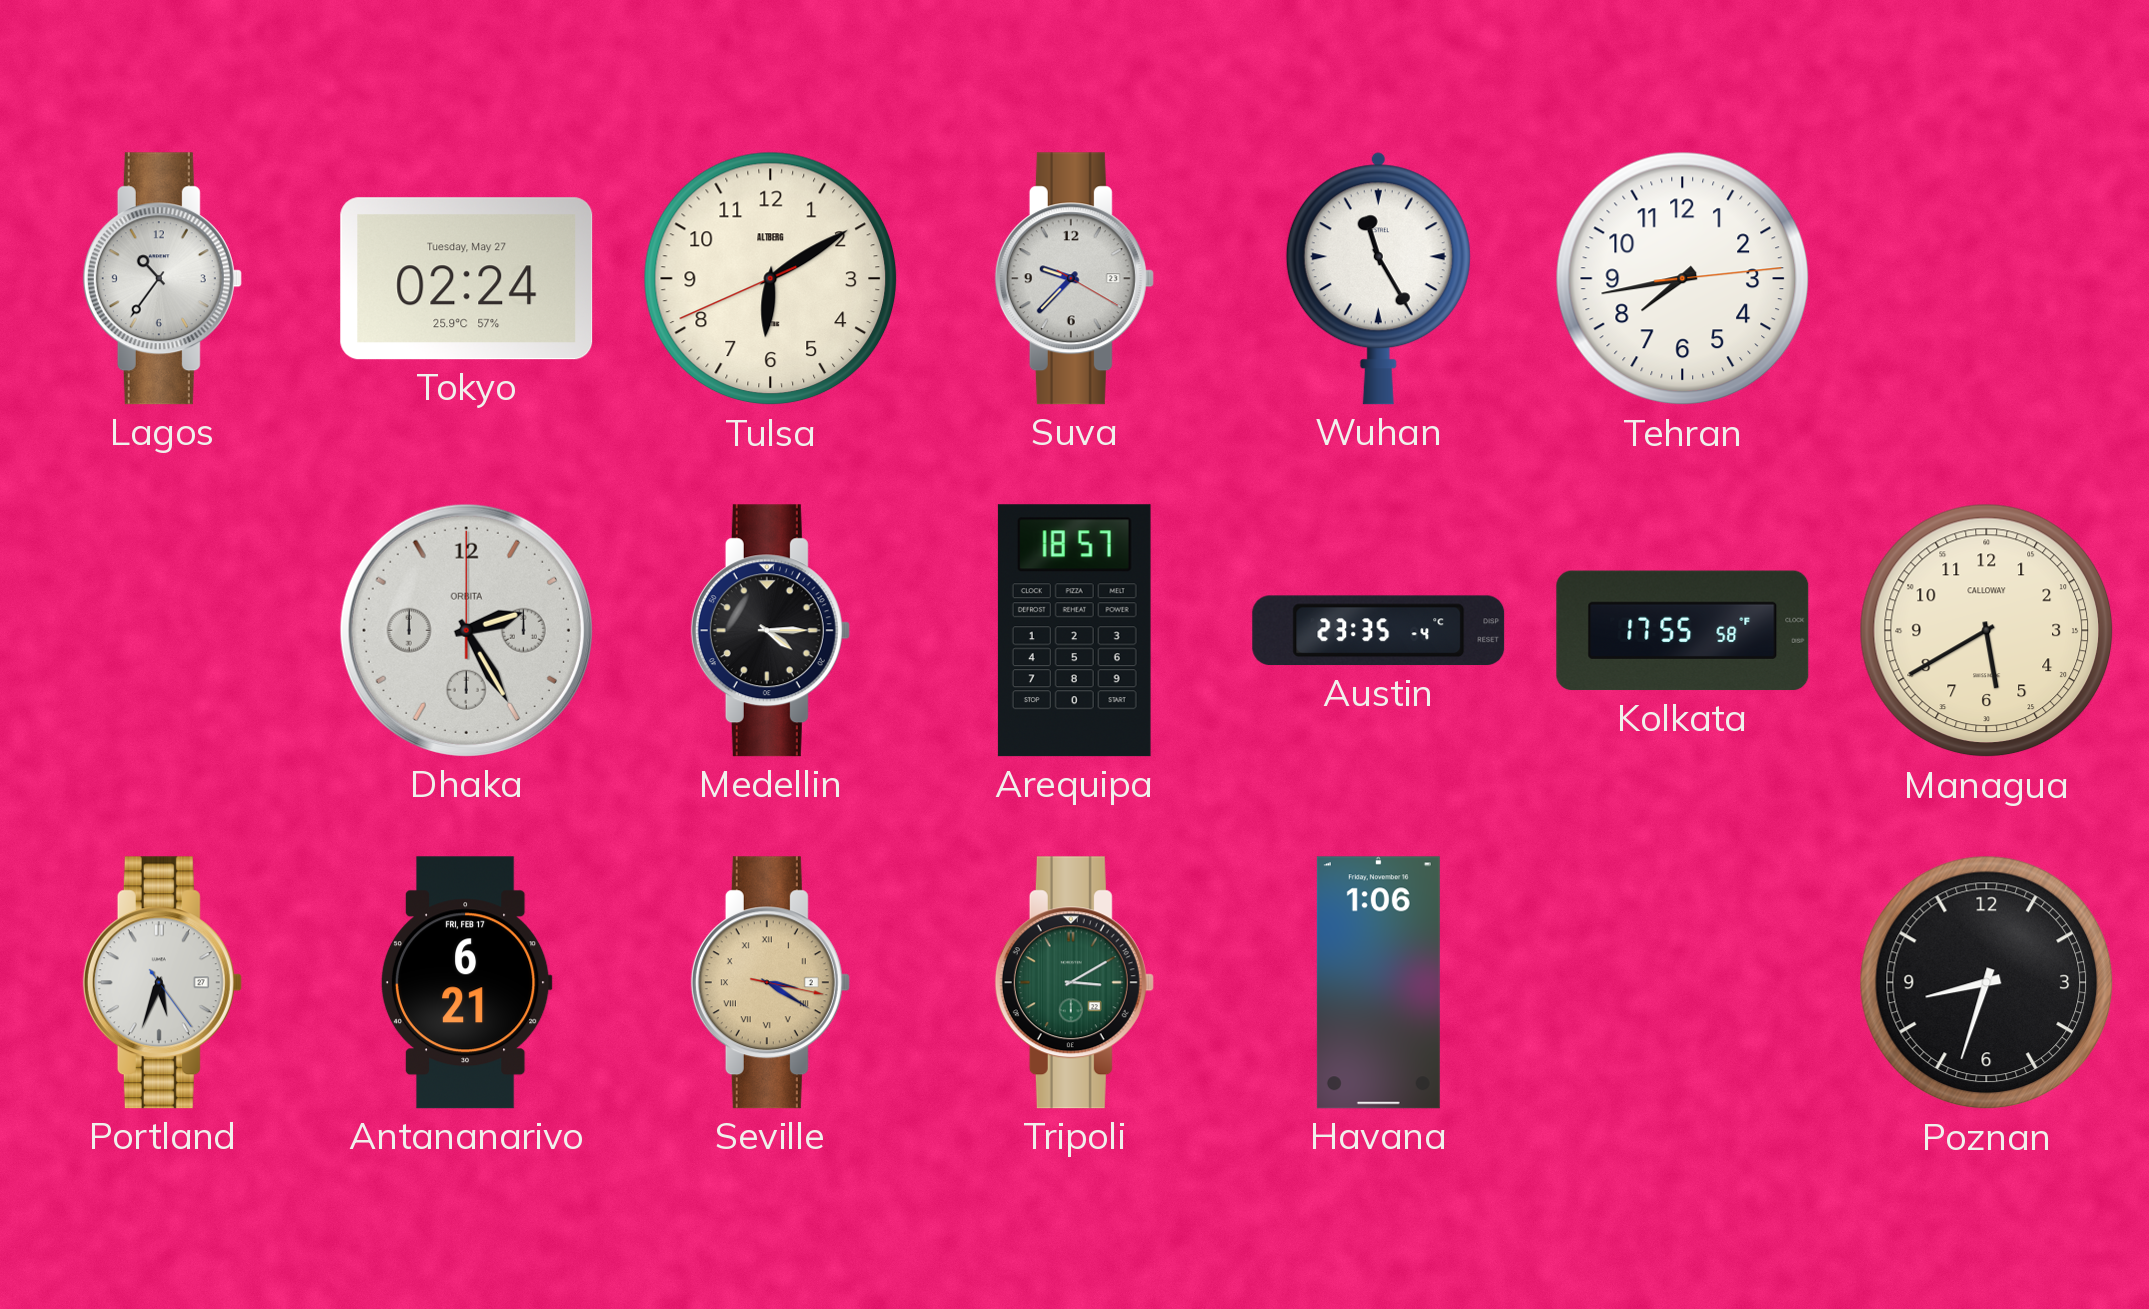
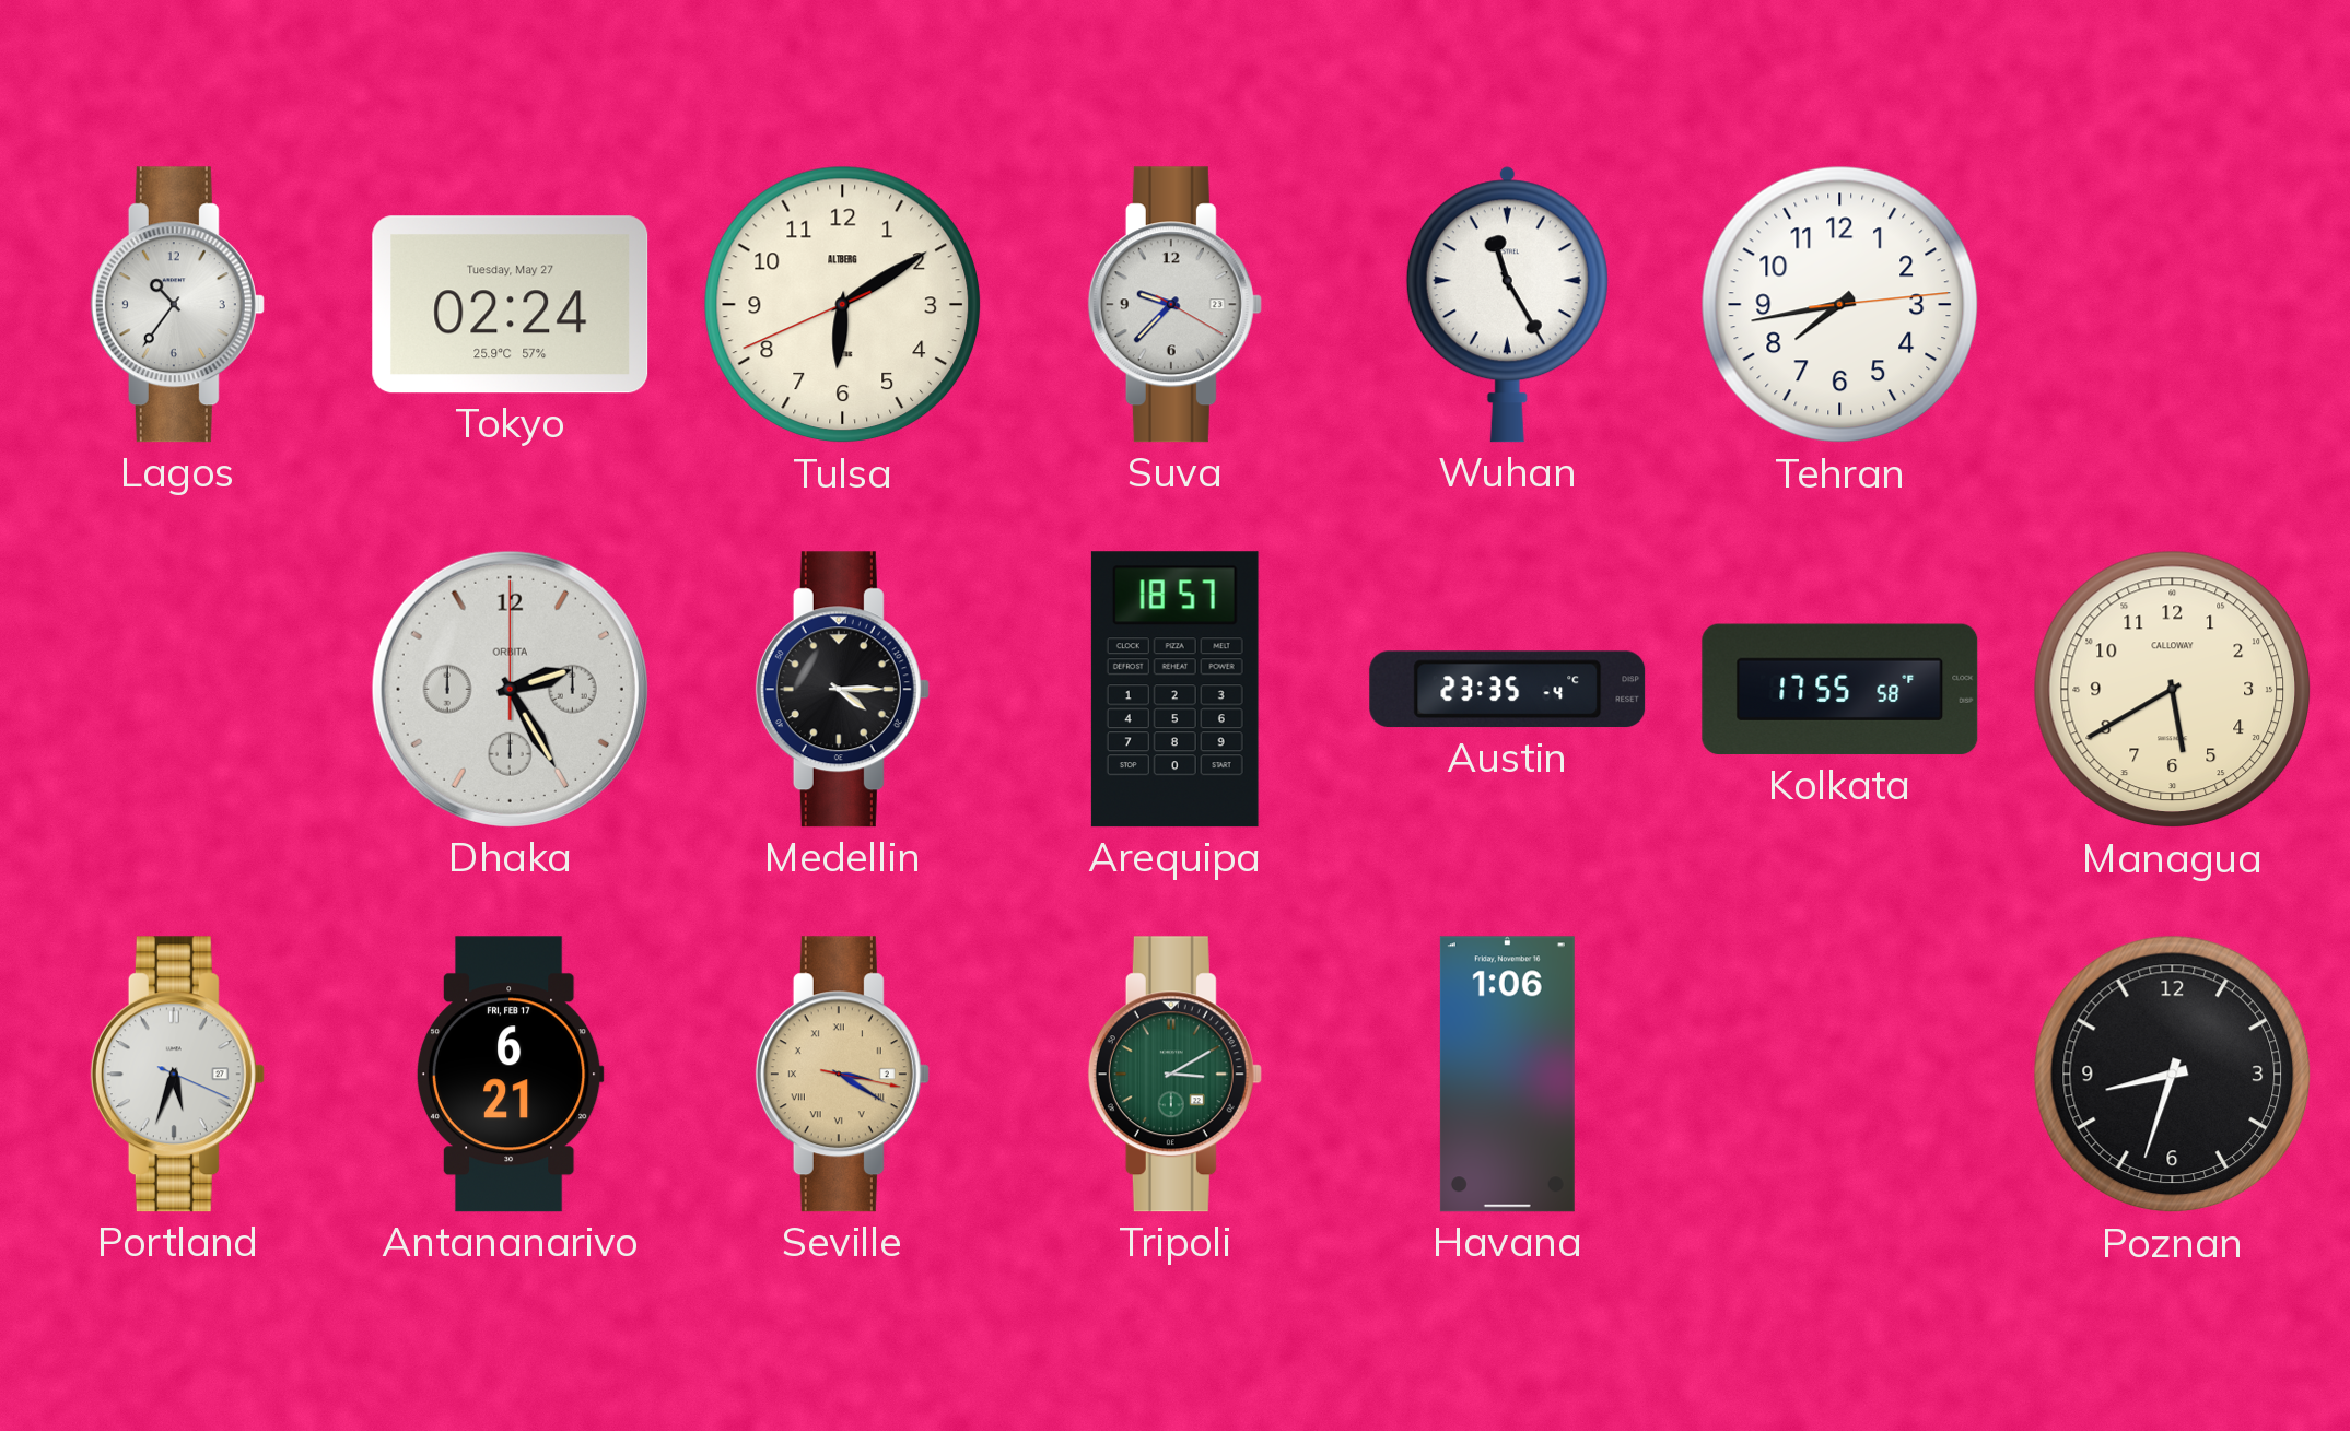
Portland: 5:33:24 -> 5:33:19 (177, 1075)
